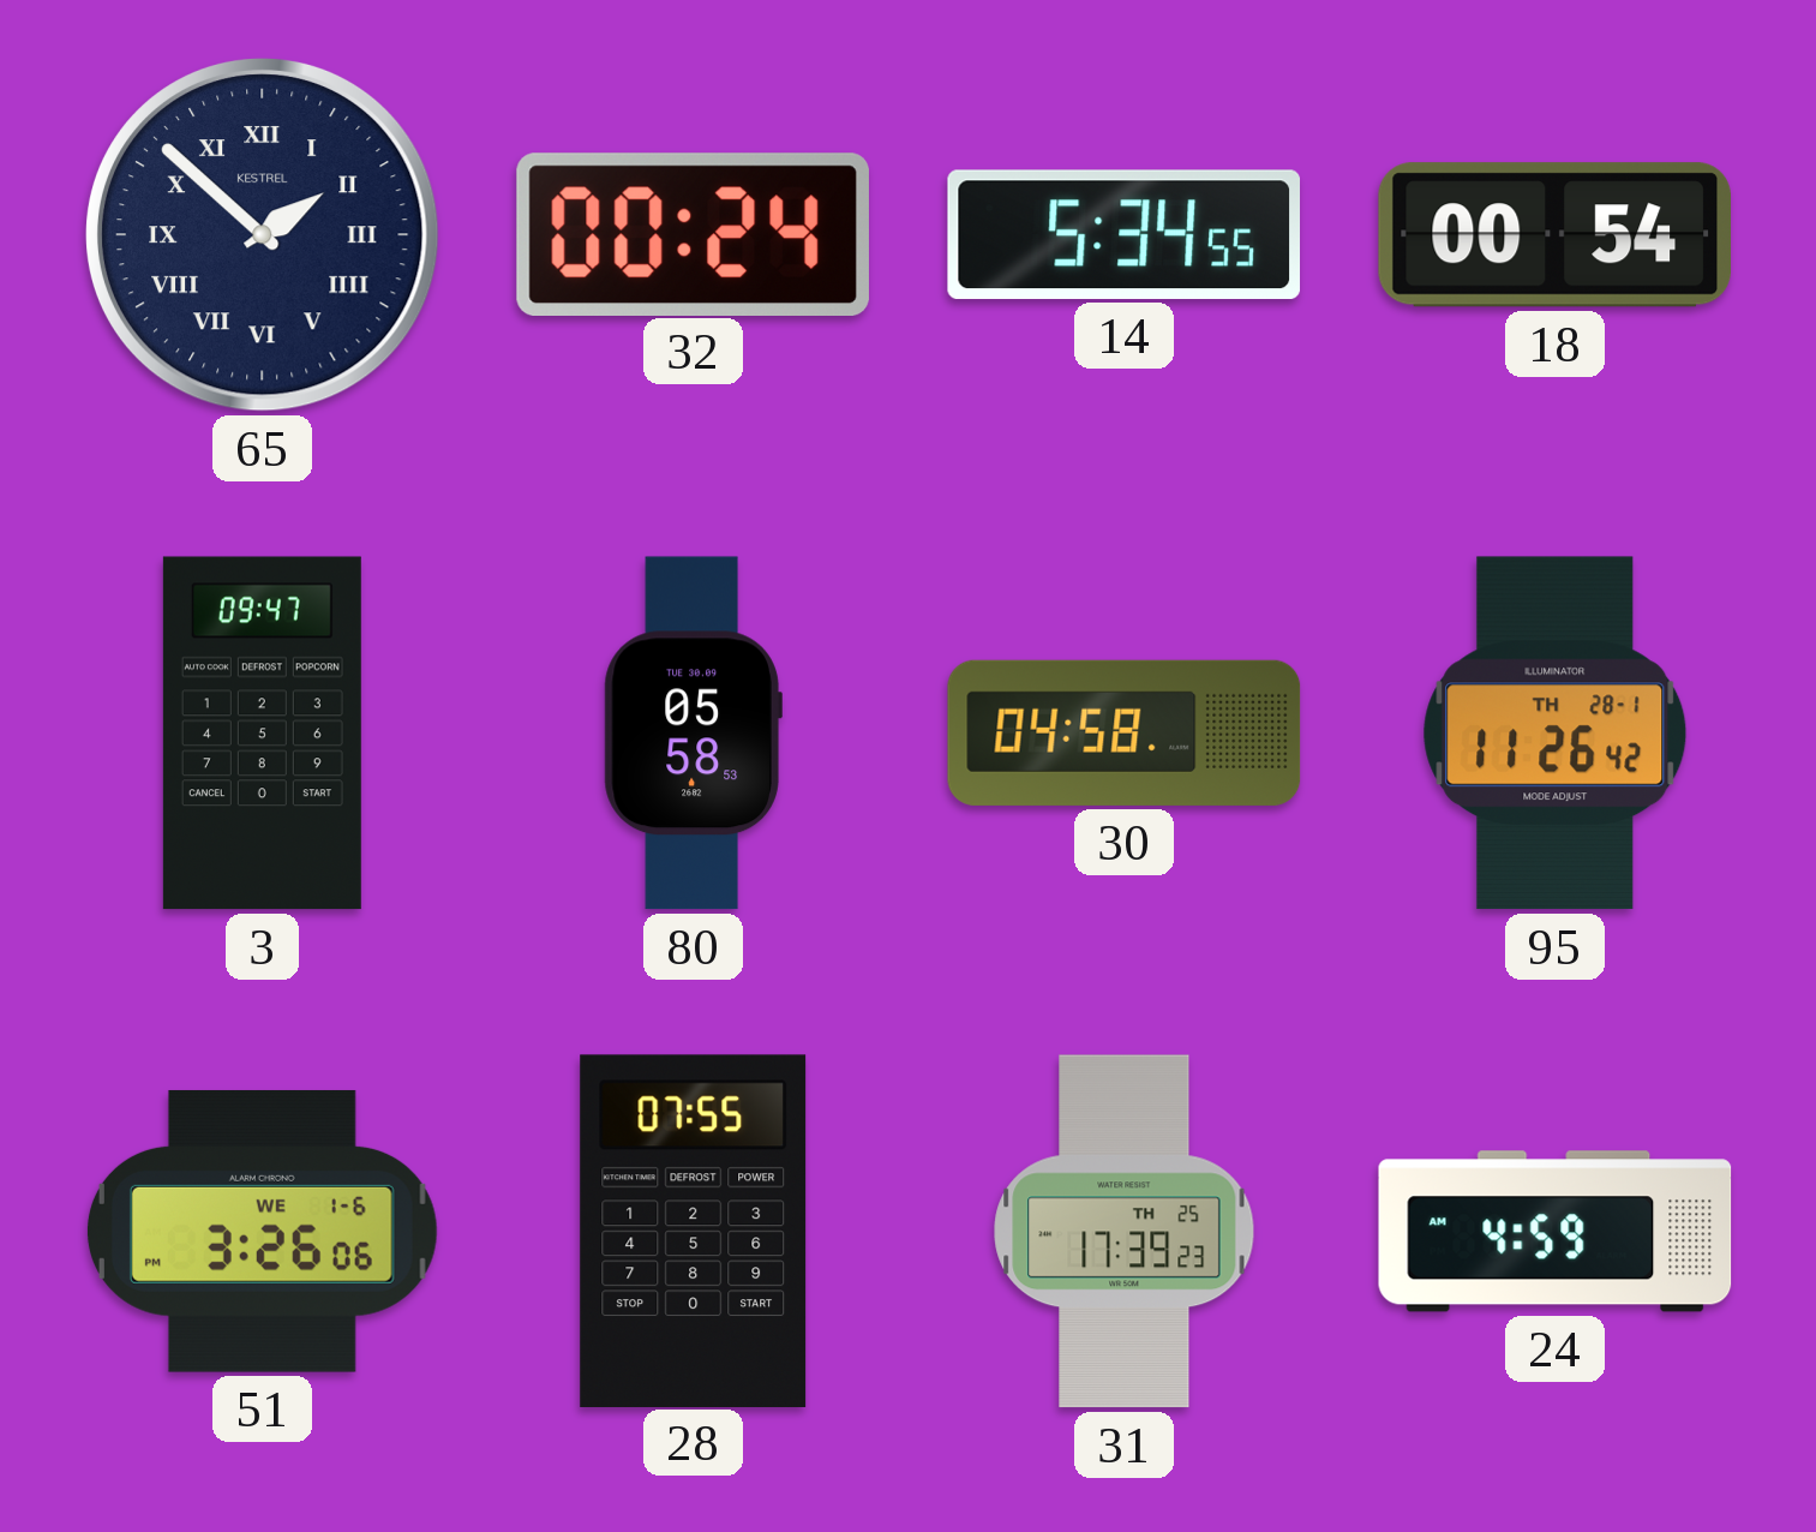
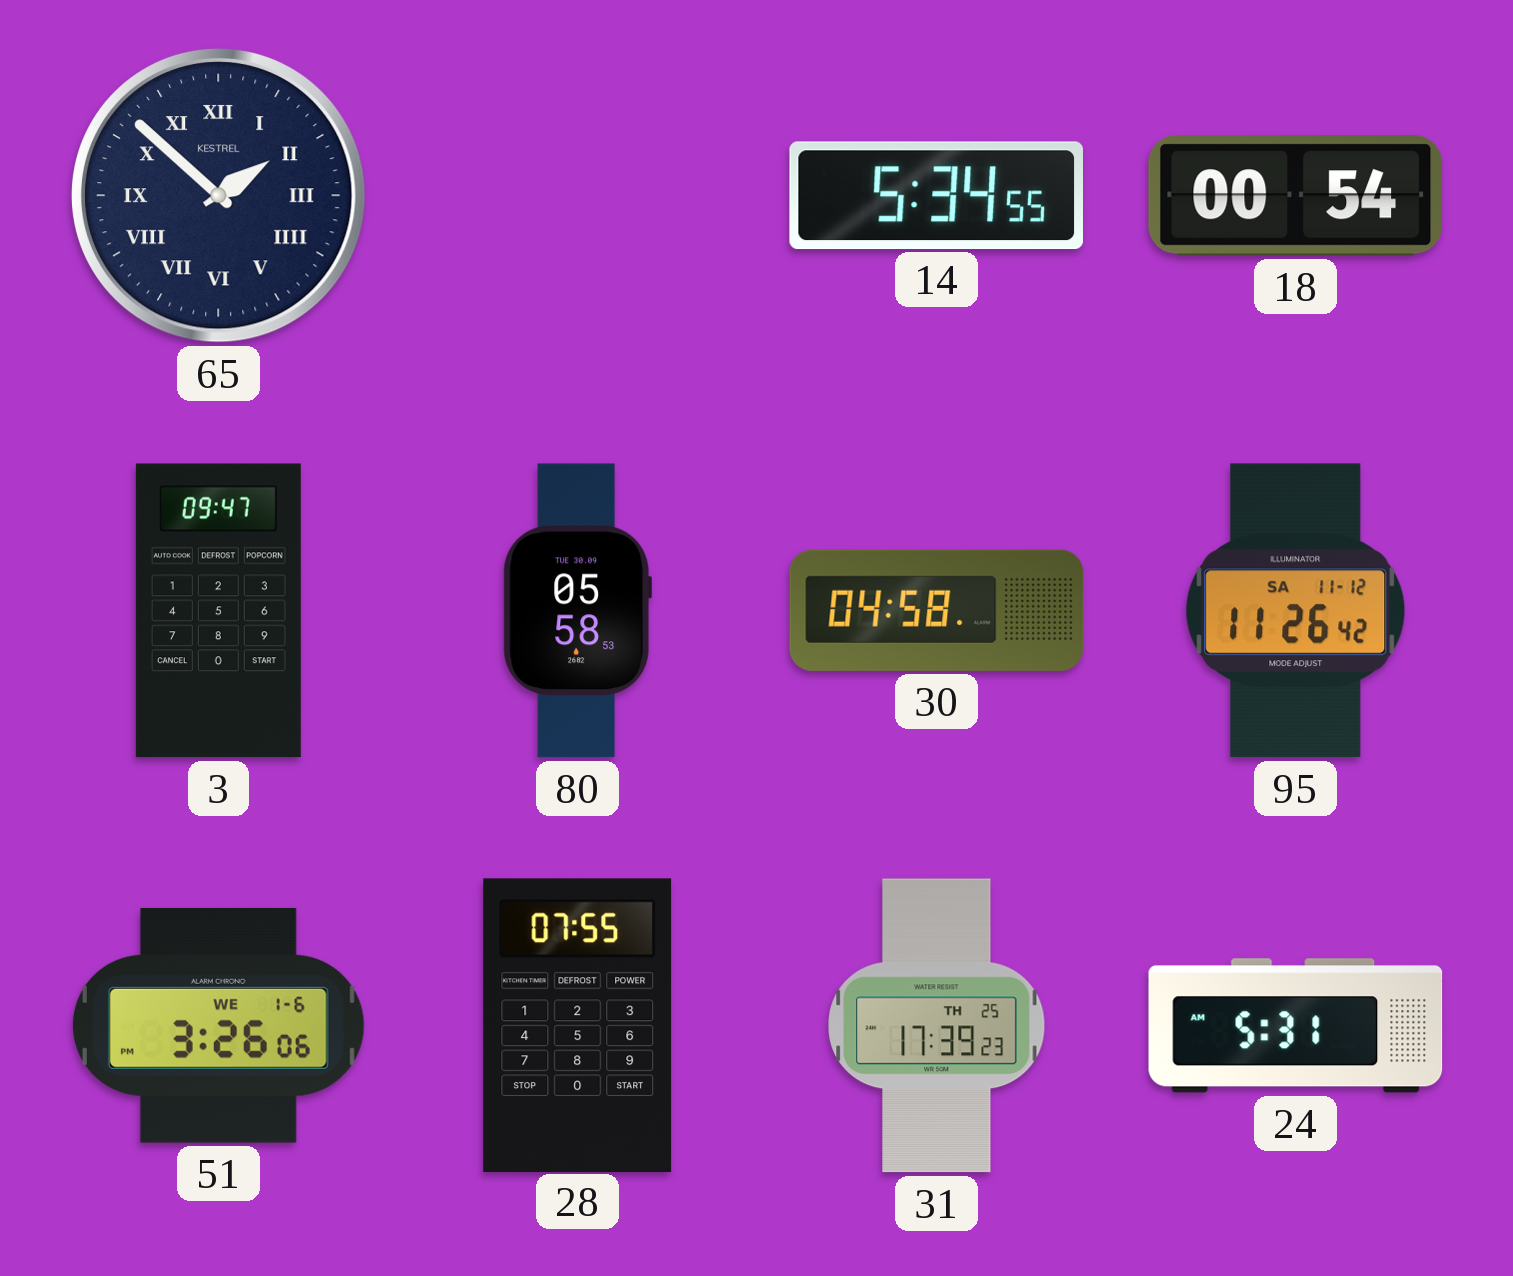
32: 00:24 -> none (693, 234)
95 date: TH 28-1 -> SA 11-12 (1296, 611)
24: 4:59 -> 5:31 (1296, 1026)
